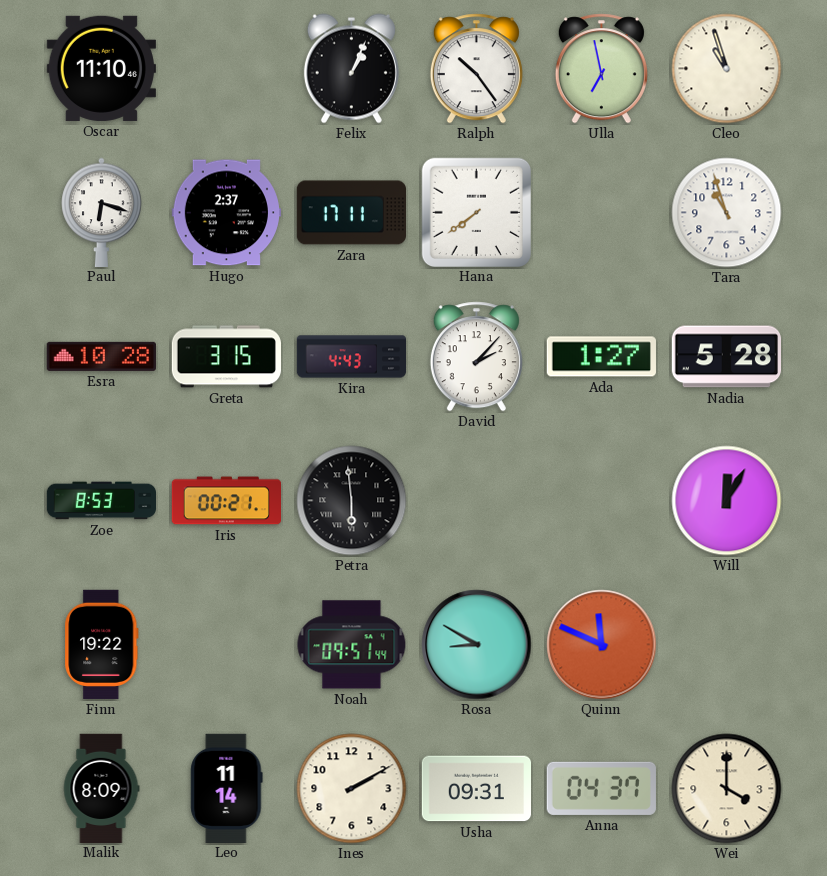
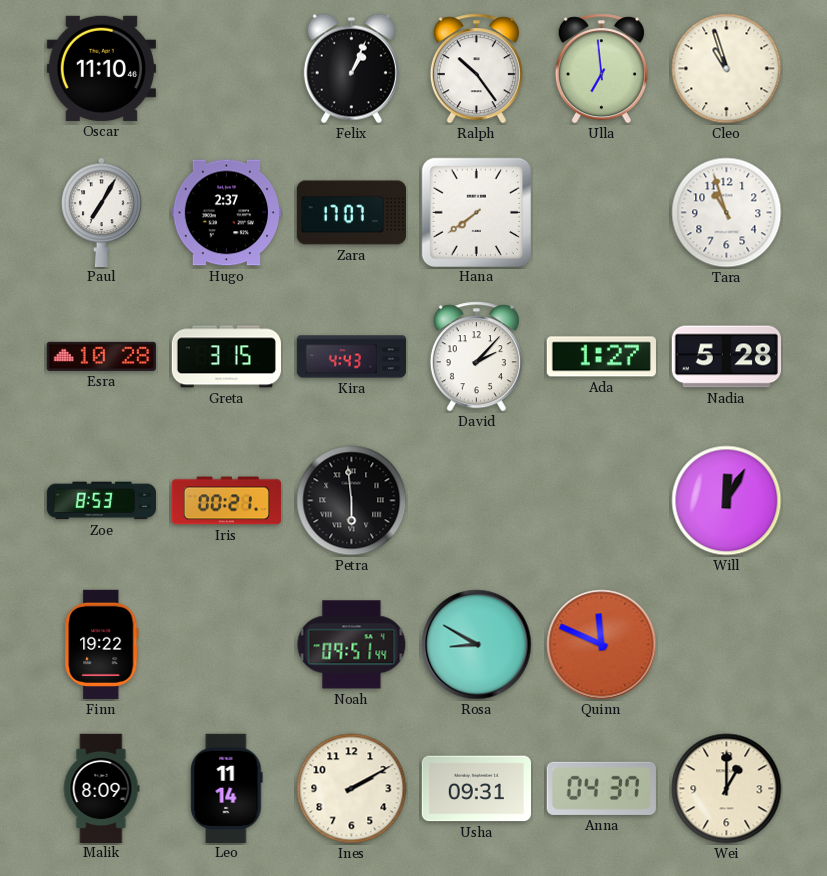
Ulla: 6:58 -> 6:59 (601, 69)
Paul: 6:18 -> 7:05 (102, 212)
Zara: 17:11 -> 17:07 (351, 213)
Wei: 4:00 -> 1:00 (727, 789)
